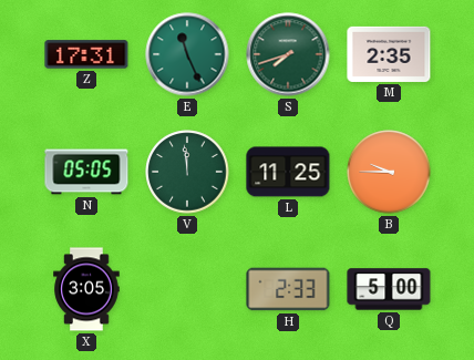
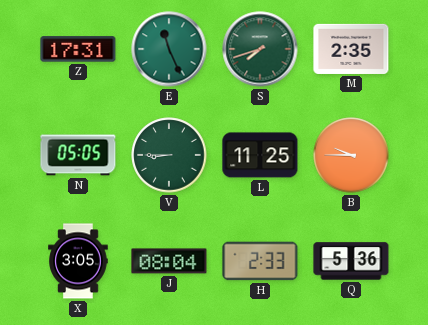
V: 11:59 -> 8:45 (169, 155)
J: none -> 08:04 (169, 261)
Q: 5:00 -> 5:36 (351, 261)
